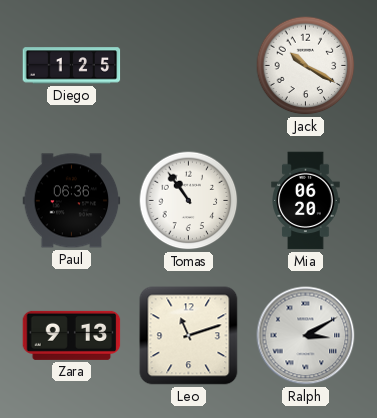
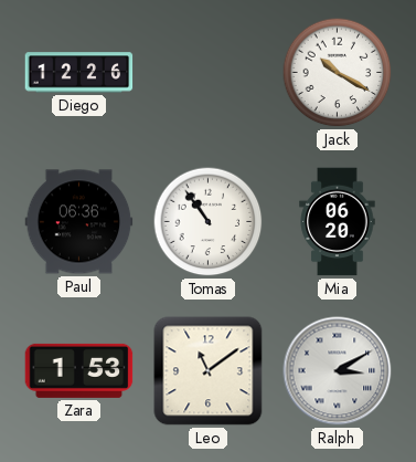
Diego: 1:25 -> 12:26 (79, 73)
Zara: 9:13 -> 1:53 (79, 370)
Leo: 11:12 -> 11:09 (209, 371)
